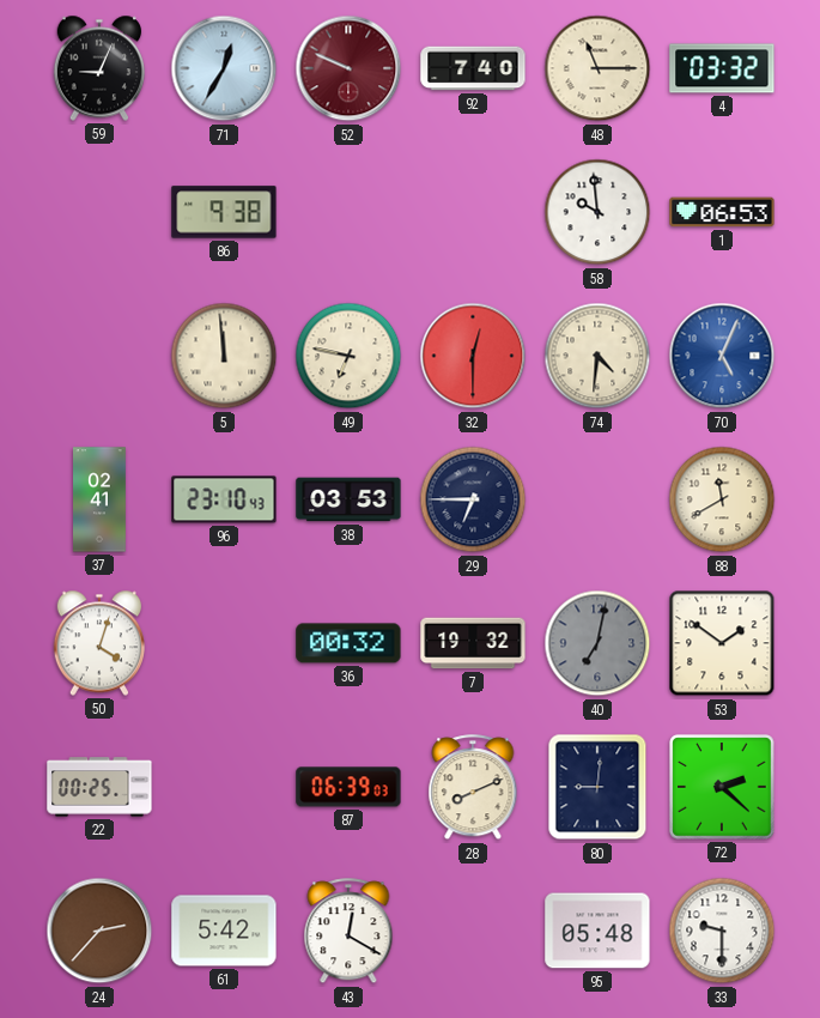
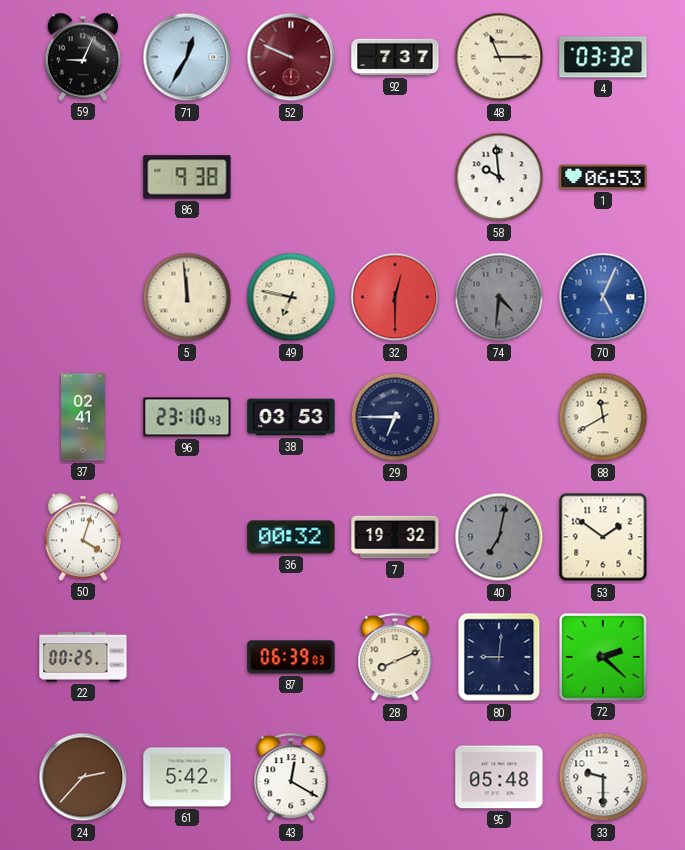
92: 7:40 -> 7:37 (395, 57)
74 dial: cream -> grey (499, 297)
